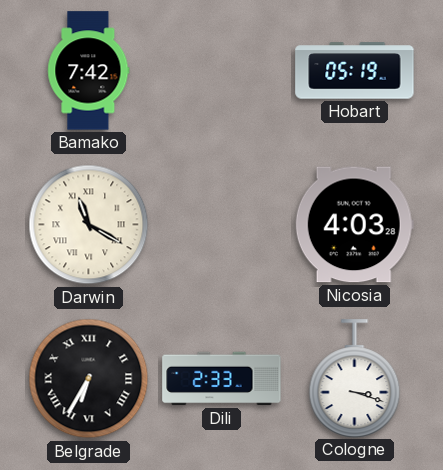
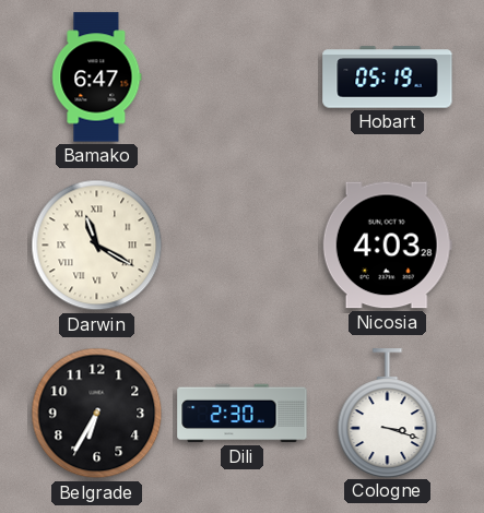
Bamako: 7:42 -> 6:47 (97, 77)
Belgrade numerals: Roman -> Arabic (97, 414)
Dili: 2:33 -> 2:30 (243, 414)
